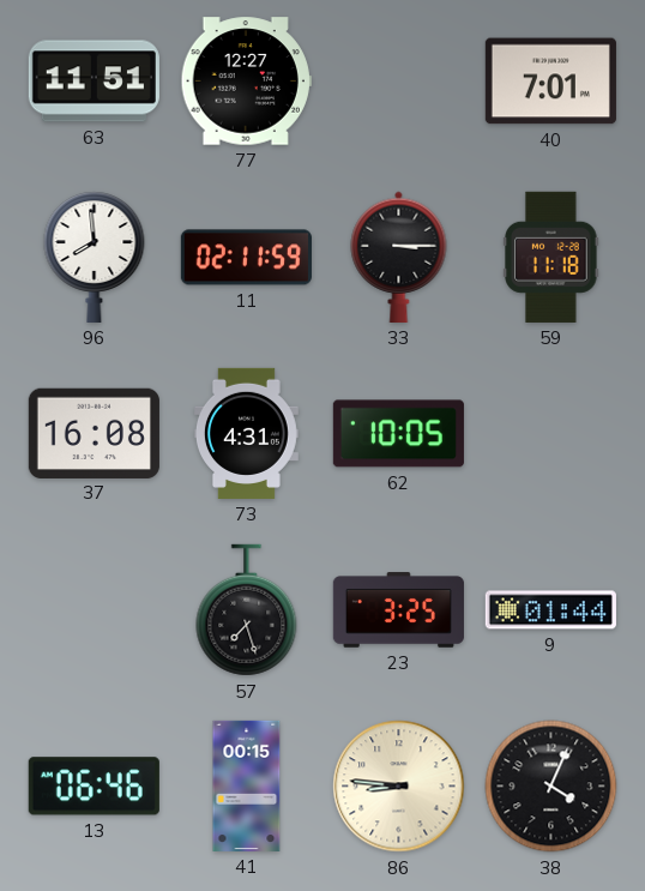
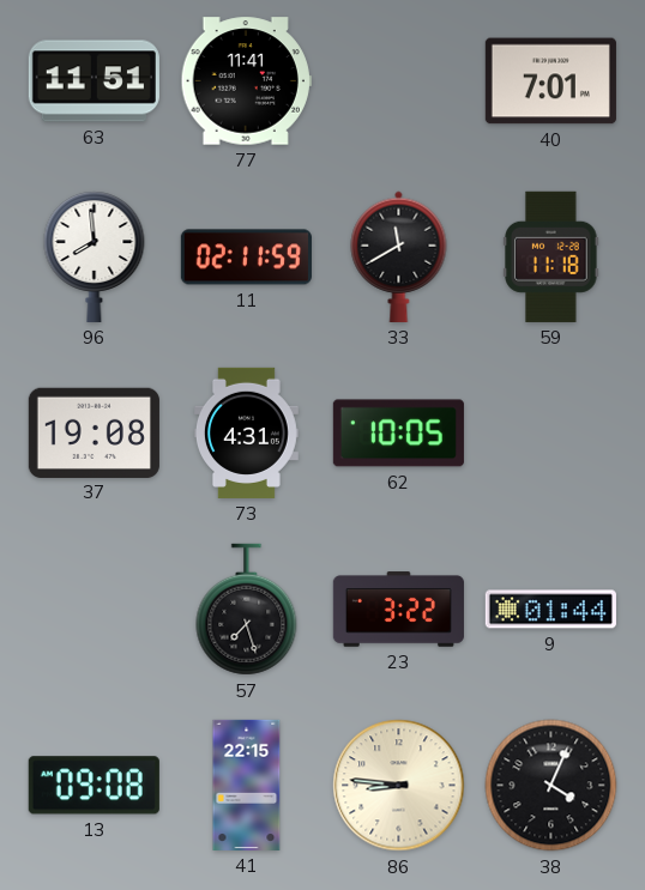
77: 12:27 -> 11:41 (246, 81)
33: 3:15 -> 11:40 (399, 256)
37: 16:08 -> 19:08 (94, 432)
23: 3:25 -> 3:22 (398, 610)
13: 06:46 -> 09:08 (94, 786)
41: 00:15 -> 22:15 (247, 785)
